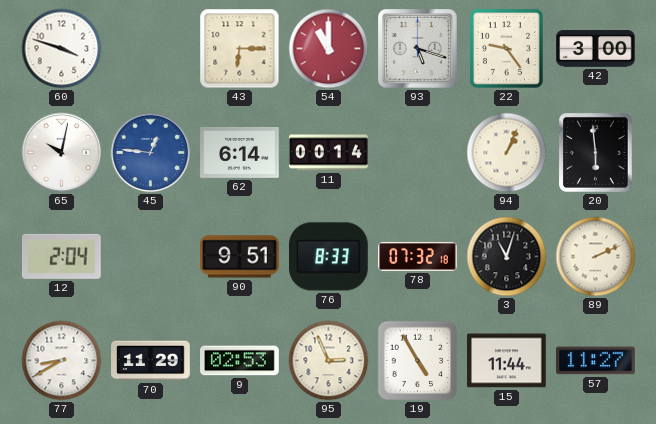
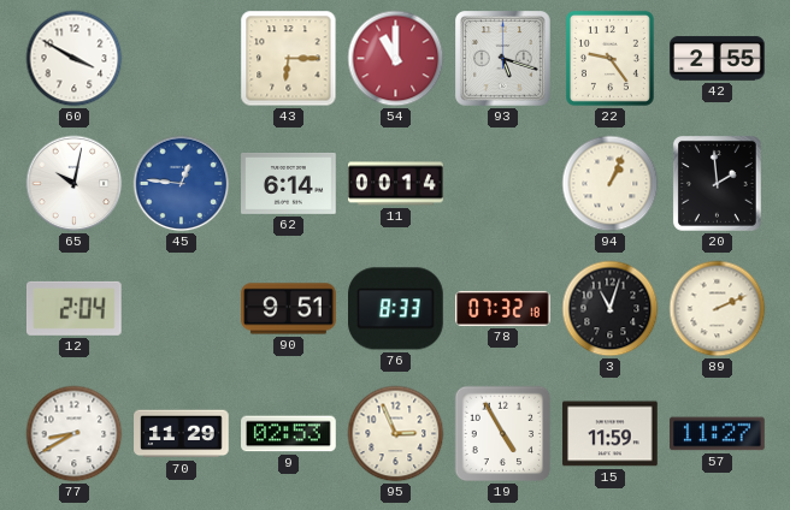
60: 3:48 -> 3:50 (75, 59)
42: 3:00 -> 2:55 (718, 59)
20: 5:59 -> 1:59 (717, 183)
15: 11:44 -> 11:59 (611, 434)
